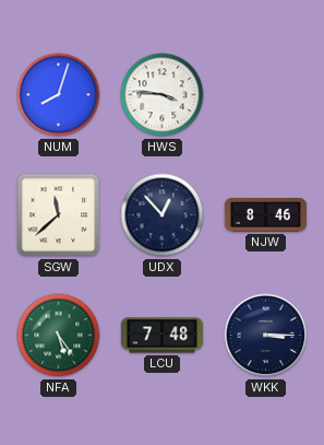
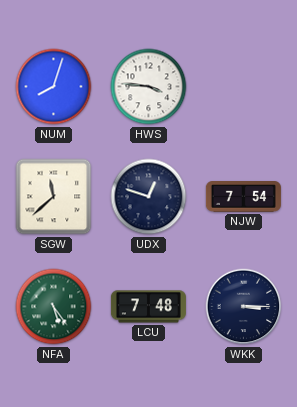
UDX: 12:53 -> 12:48 (149, 197)
NJW: 8:46 -> 7:54 (243, 197)
